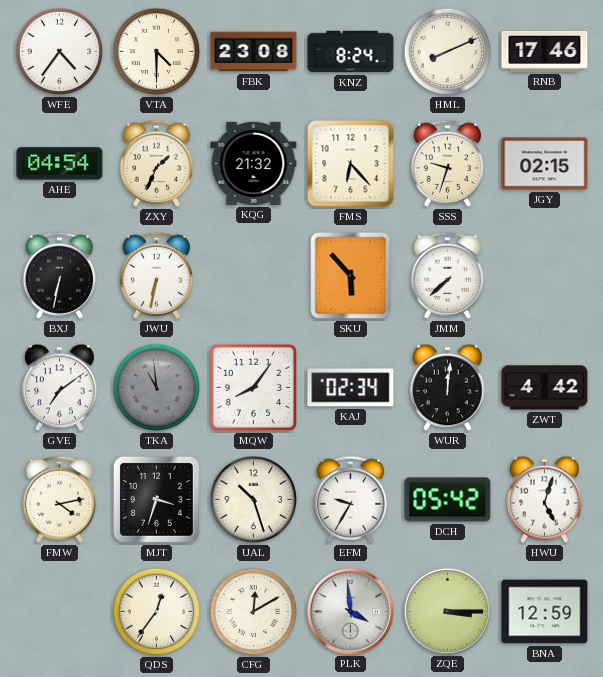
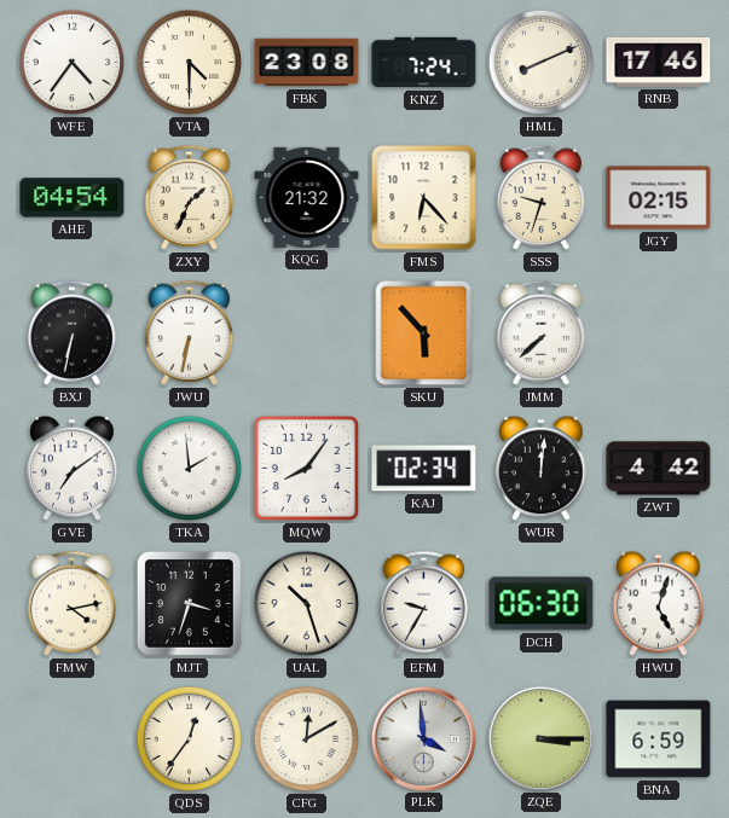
KNZ: 8:24 -> 7:24 (424, 63)
TKA: 10:59 -> 1:59 (190, 469)
TKA dial: grey -> white (190, 469)
DCH: 05:42 -> 06:30 (542, 604)
BNA: 12:59 -> 6:59 (659, 739)
